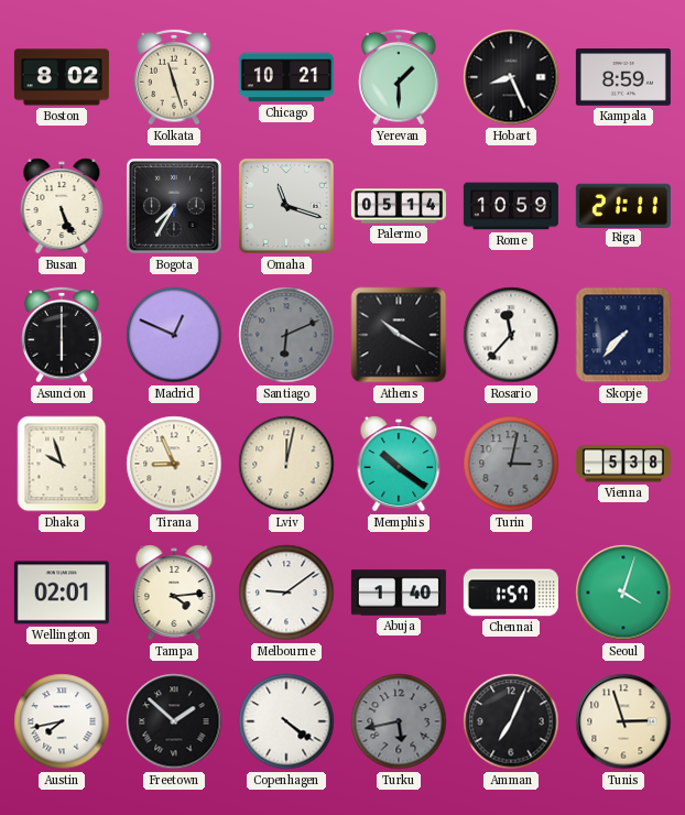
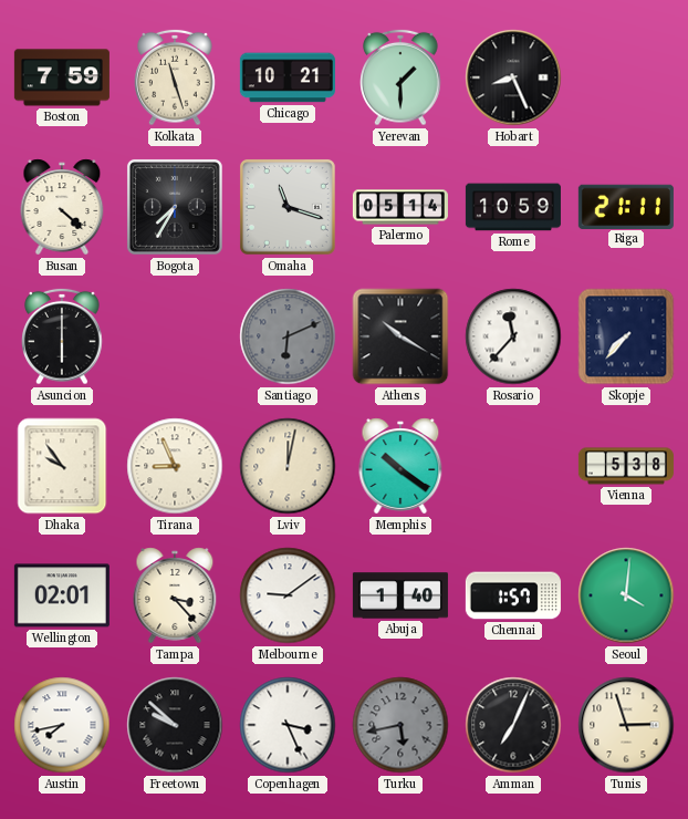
Boston: 8:02 -> 7:59 (62, 77)
Kampala: 8:59 -> none (623, 77)
Busan: 5:26 -> 4:22 (62, 207)
Madrid: 12:49 -> none (174, 335)
Dhaka: 9:57 -> 9:54 (62, 466)
Turin: 3:02 -> none (511, 464)
Tampa: 4:14 -> 3:23 (175, 595)
Seoul: 4:03 -> 4:01 (626, 595)
Freetown: 1:52 -> 9:52 (175, 725)
Copenhagen: 4:21 -> 3:26 (288, 725)
